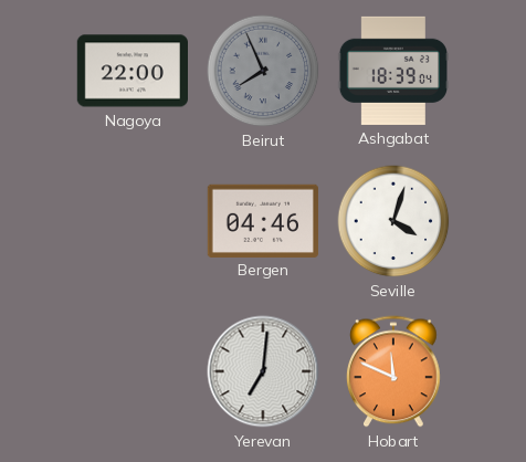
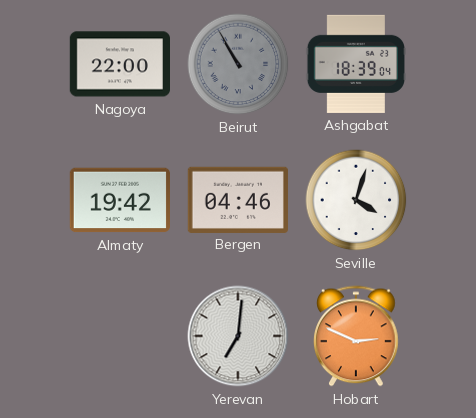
Beirut: 7:56 -> 10:55 (238, 64)
Almaty: none -> 19:42 (120, 200)
Hobart: 11:49 -> 2:49 (357, 336)
